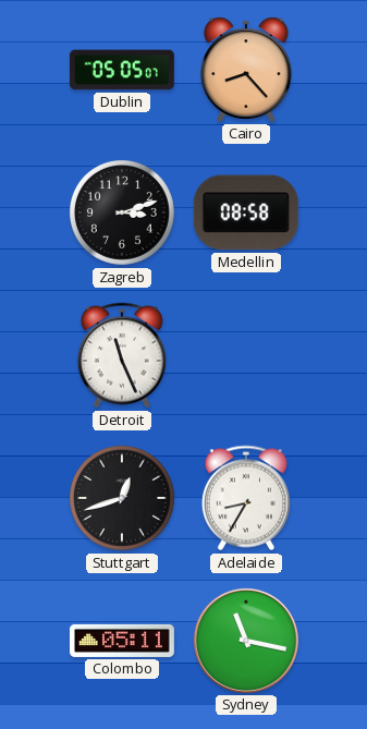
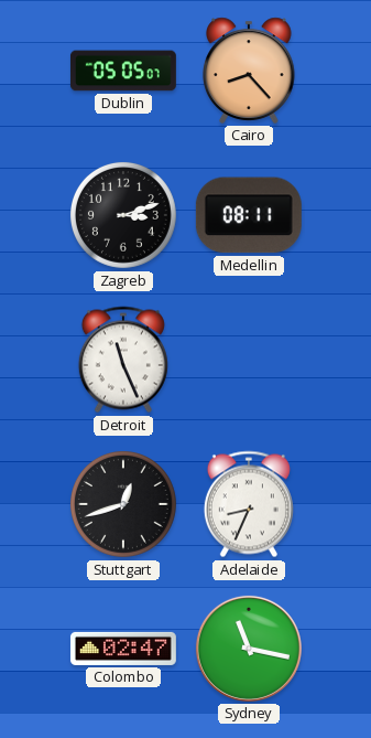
Medellin: 08:58 -> 08:11 (249, 215)
Adelaide: 8:35 -> 8:34 (249, 504)
Colombo: 05:11 -> 02:47 (123, 649)
